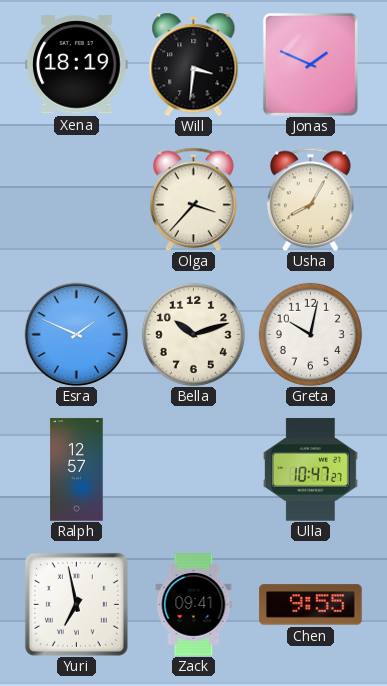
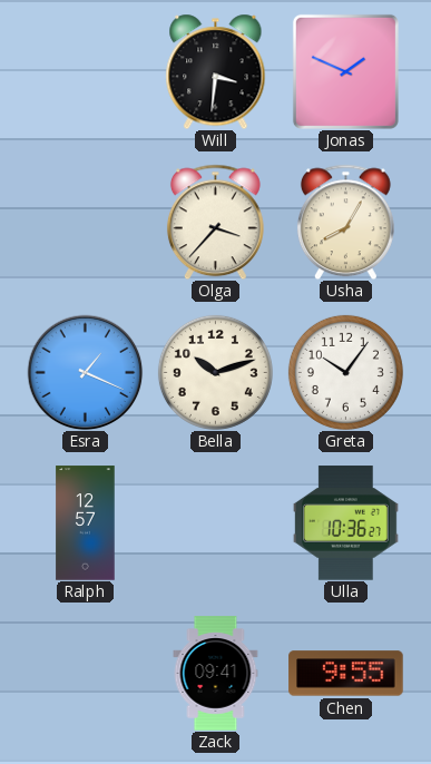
Xena: 18:19 -> none (77, 65)
Esra: 1:49 -> 1:19 (85, 372)
Greta: 10:02 -> 10:06 (345, 372)
Ulla: 10:47 -> 10:36 (345, 523)
Yuri: 6:58 -> none (76, 604)
